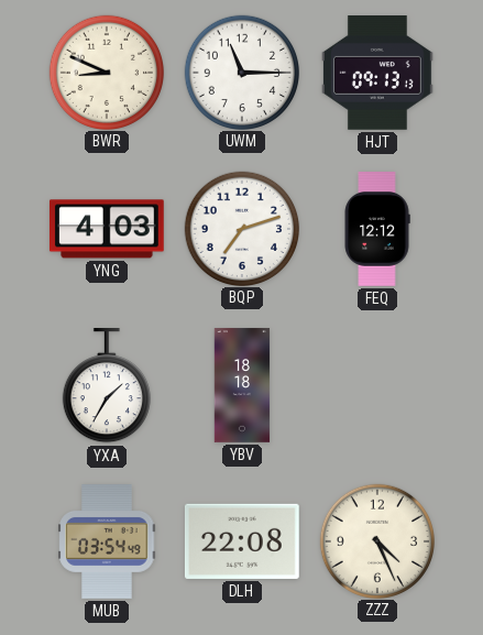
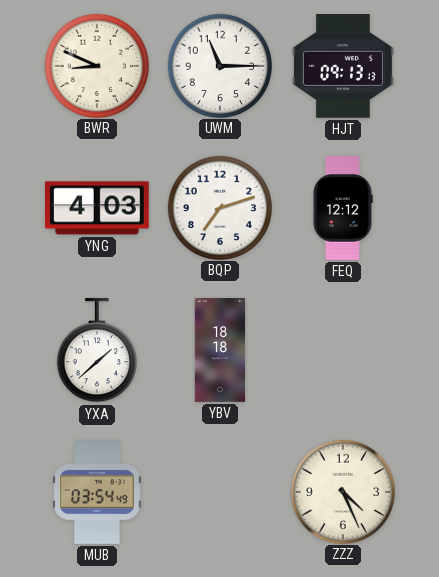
YXA: 1:35 -> 1:38 (97, 351)
DLH: 22:08 -> none (242, 541)
